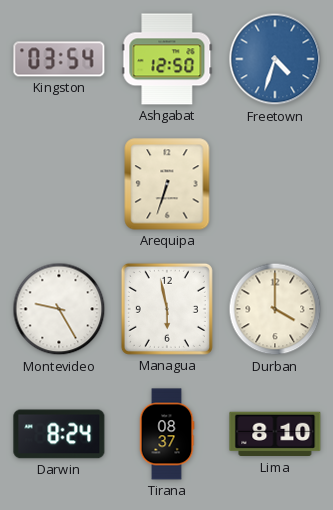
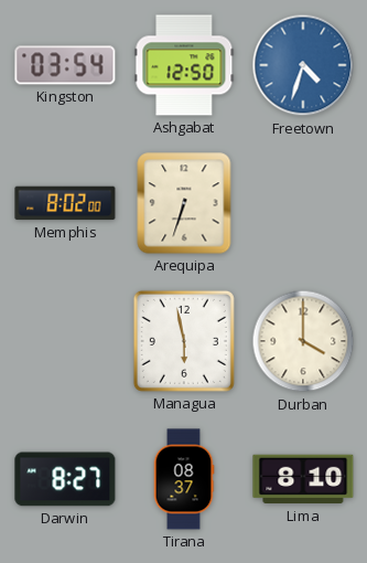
Memphis: none -> 8:02 (65, 203)
Montevideo: 9:25 -> none (59, 309)
Darwin: 8:24 -> 8:27 (65, 479)
